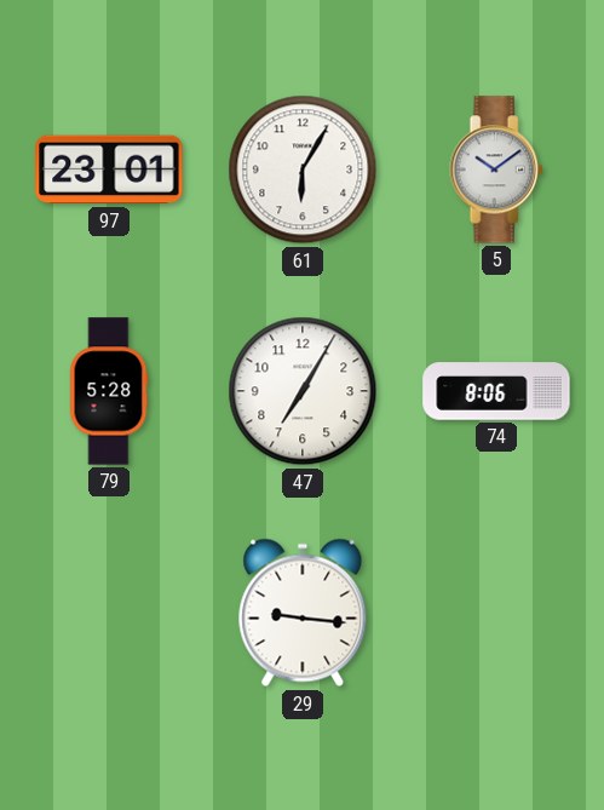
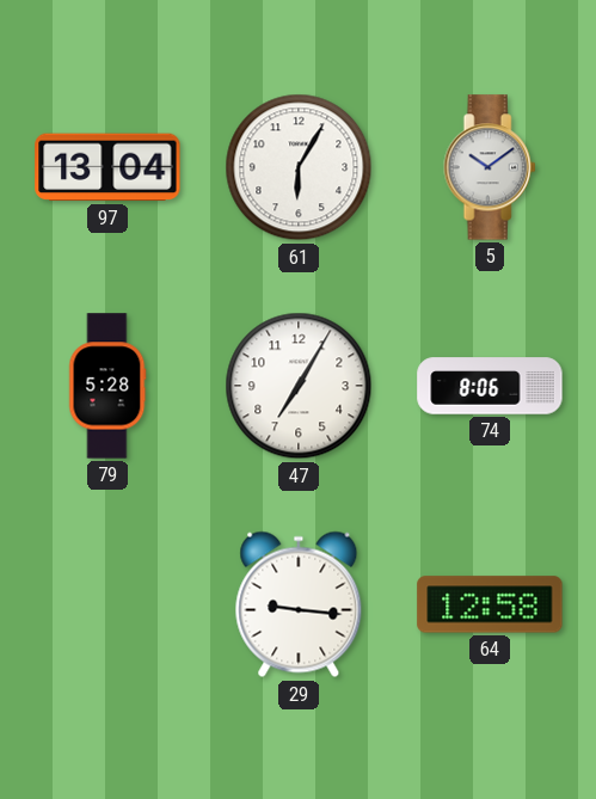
97: 23:01 -> 13:04 (107, 167)
64: none -> 12:58 (490, 604)
